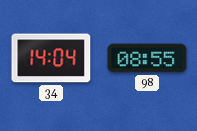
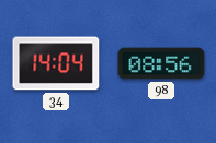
98: 08:55 -> 08:56 (161, 63)
